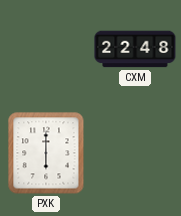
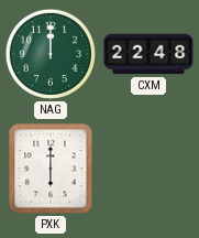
NAG: none -> 12:00 (51, 54)
